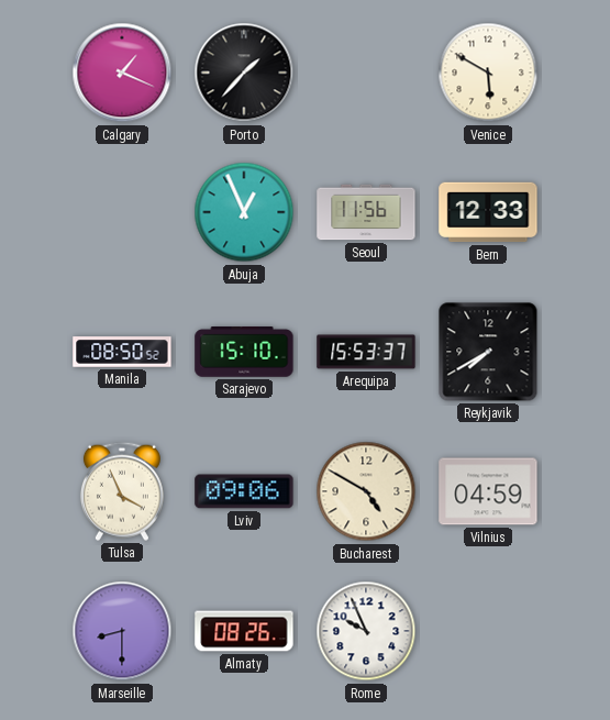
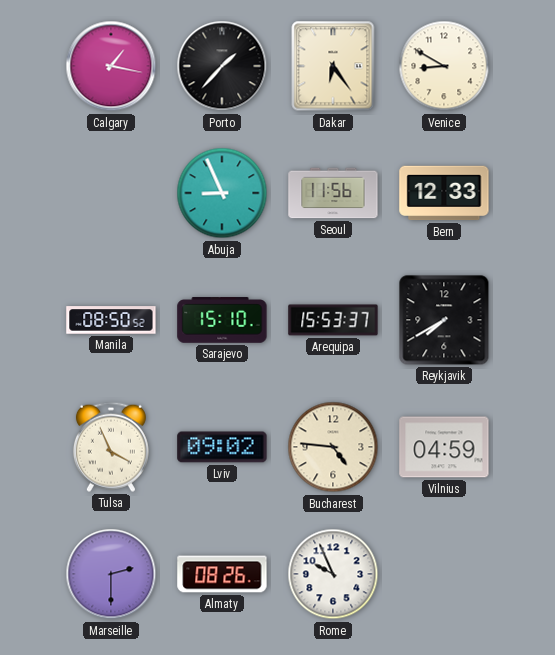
Calgary: 1:19 -> 1:17 (111, 66)
Dakar: none -> 6:24 (333, 66)
Venice: 5:50 -> 8:50 (444, 66)
Abuja: 12:56 -> 8:56 (222, 193)
Lviv: 09:06 -> 09:02 (222, 447)
Bucharest: 4:50 -> 4:46 (333, 447)
Marseille: 8:30 -> 2:30 (111, 574)
